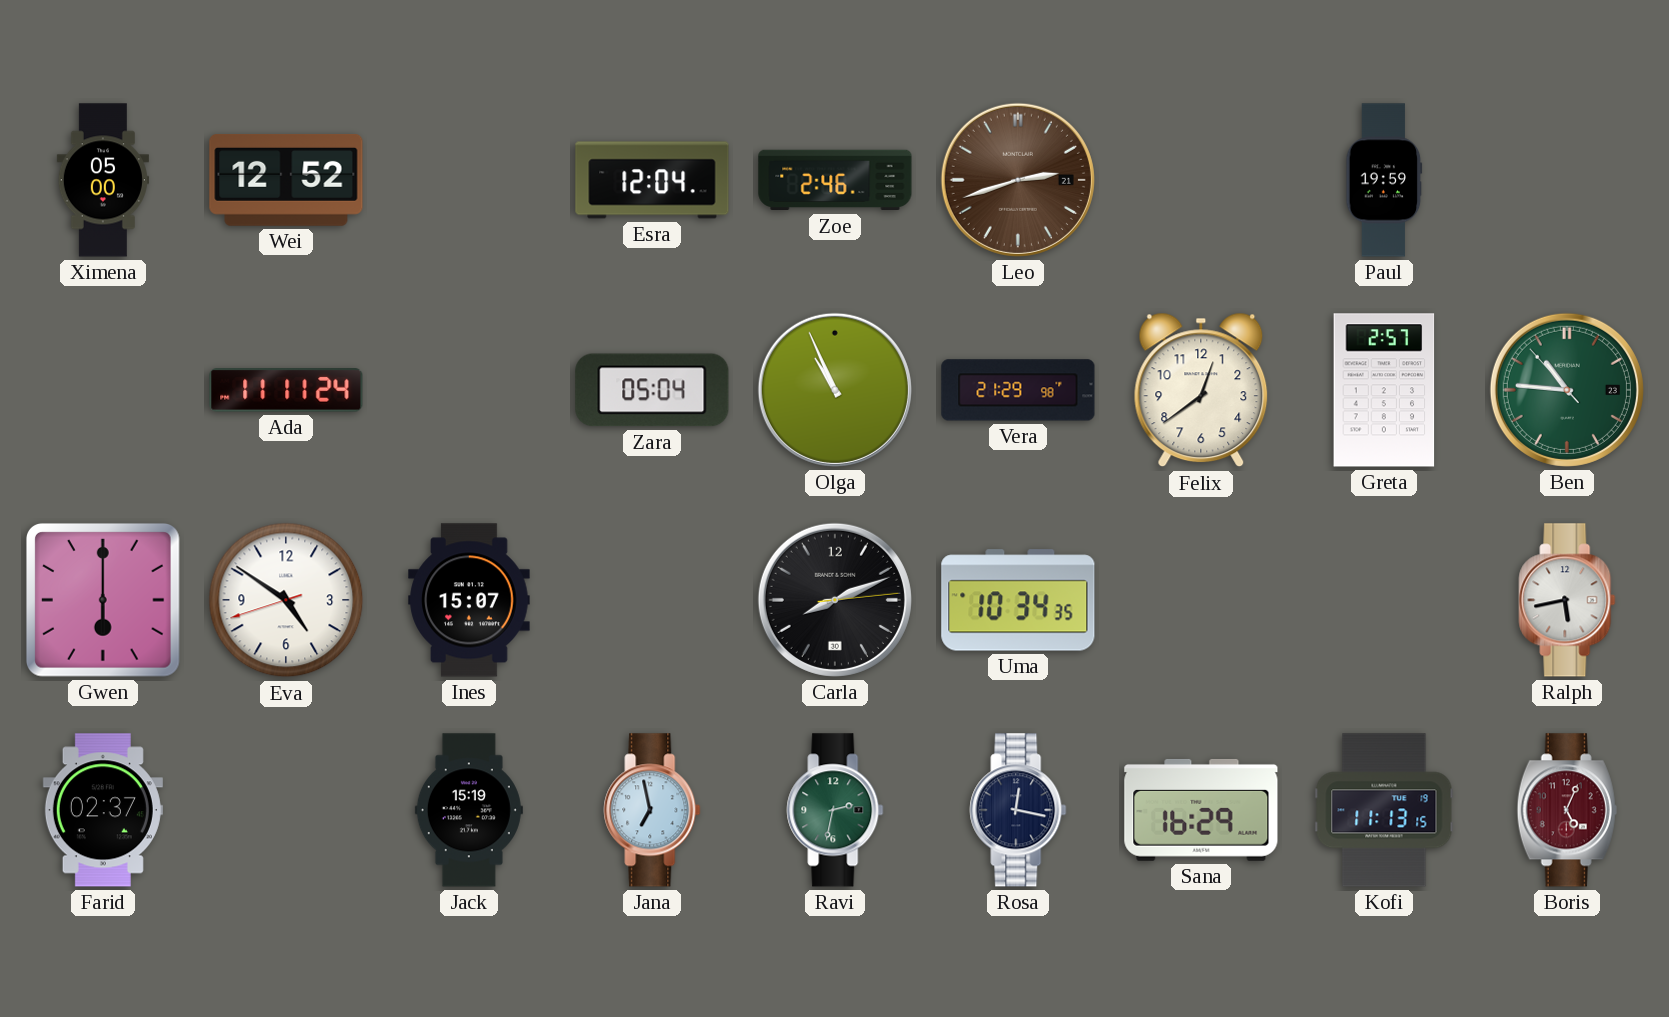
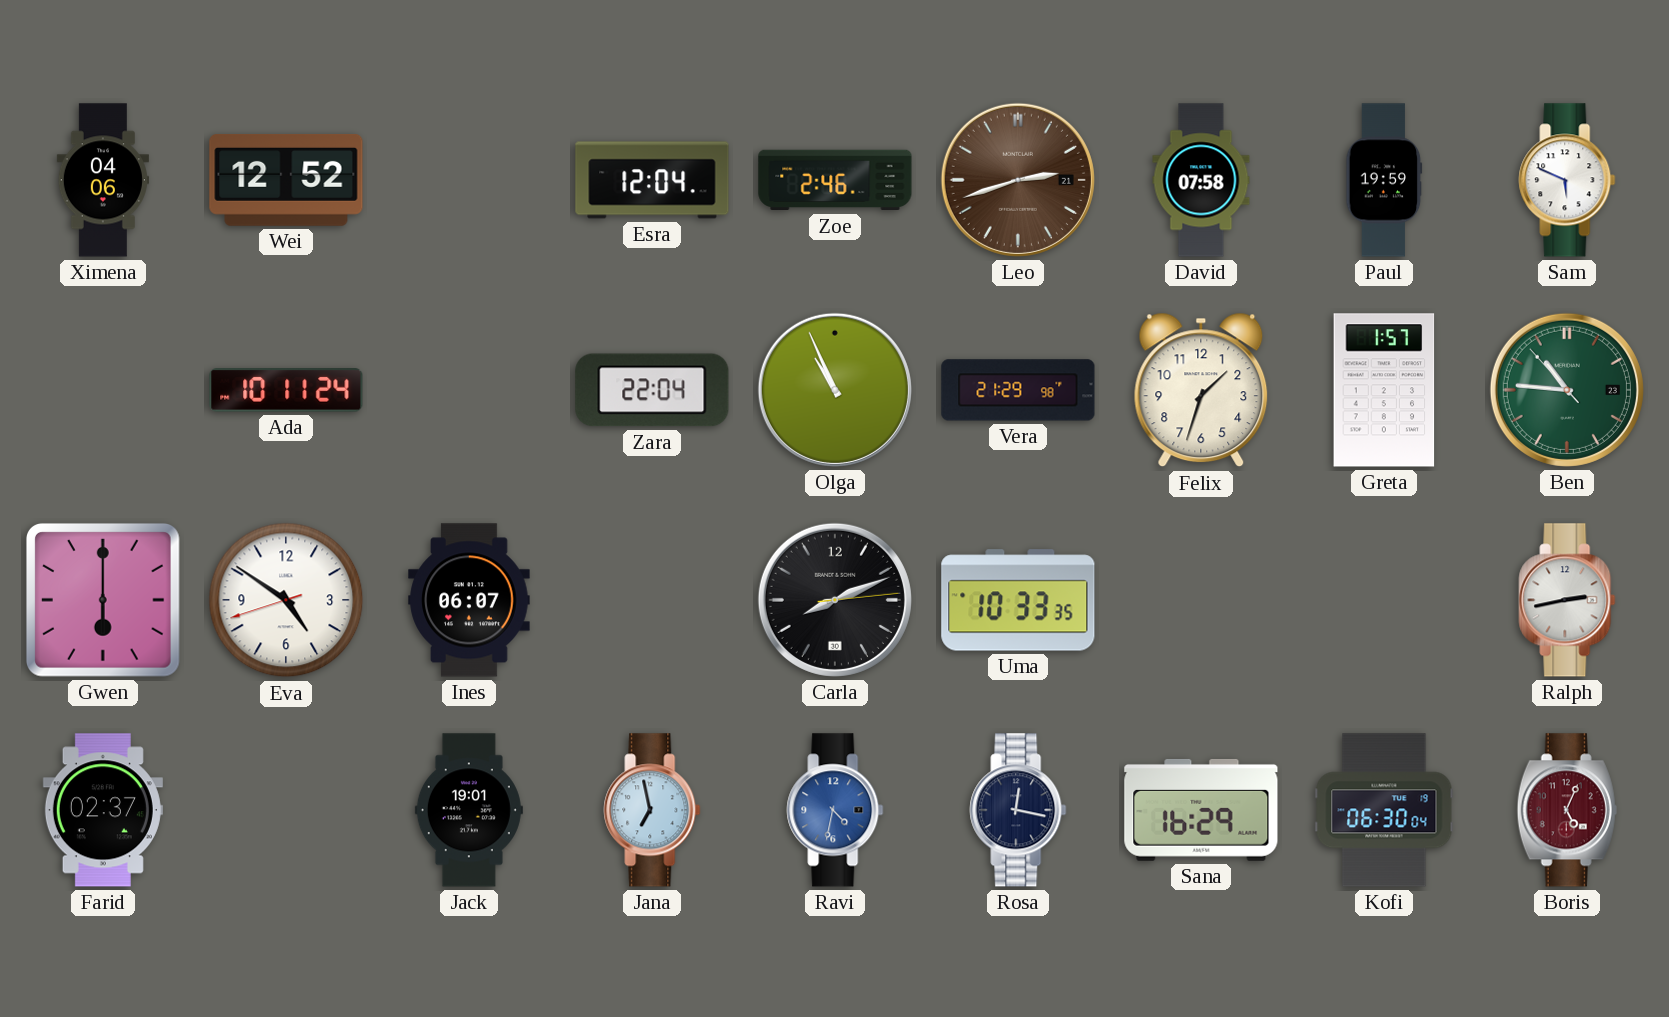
Ximena: 05:00 -> 04:06 (103, 180)
David: none -> 07:58 (1201, 180)
Sam: none -> 5:49 (1567, 180)
Ada: 11:11 -> 10:11 (286, 391)
Zara: 05:04 -> 22:04 (652, 390)
Felix: 12:39 -> 1:33 (1201, 390)
Greta: 2:57 -> 1:57 (1384, 390)
Ines: 15:07 -> 06:07 (469, 600)
Uma: 10:34 -> 10:33 (1018, 600)
Ralph: 5:43 -> 2:43 (1567, 600)
Jack: 15:19 -> 19:01 (469, 810)
Ravi: 2:32 -> 4:32 (835, 810)
Ravi dial: green -> blue (835, 810)
Kofi: 11:13 -> 06:30 (1384, 810)
